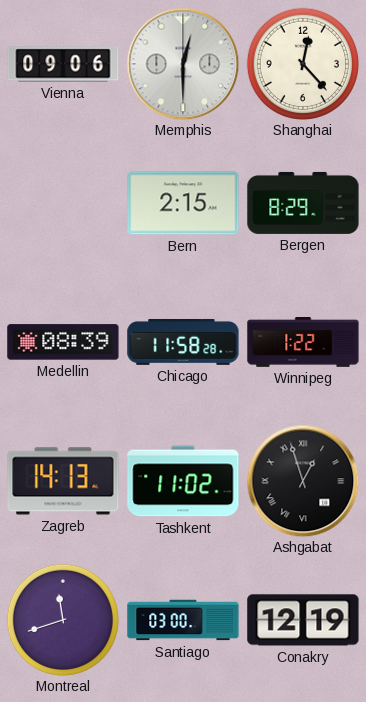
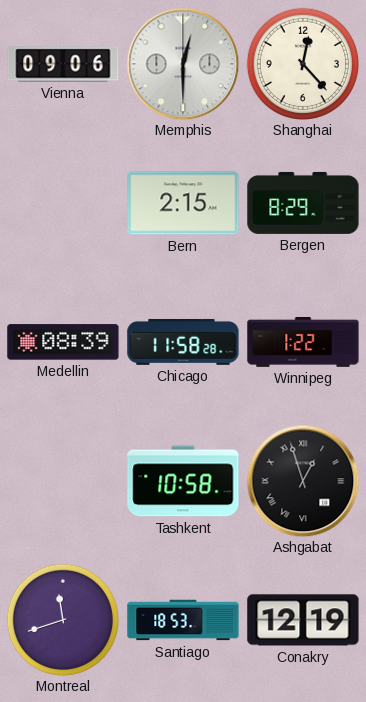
Zagreb: 14:13 -> none (63, 481)
Tashkent: 11:02 -> 10:58 (183, 481)
Santiago: 03:00 -> 18:53 (183, 620)
